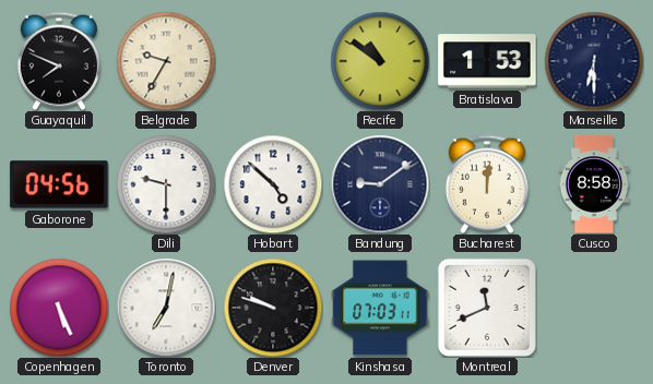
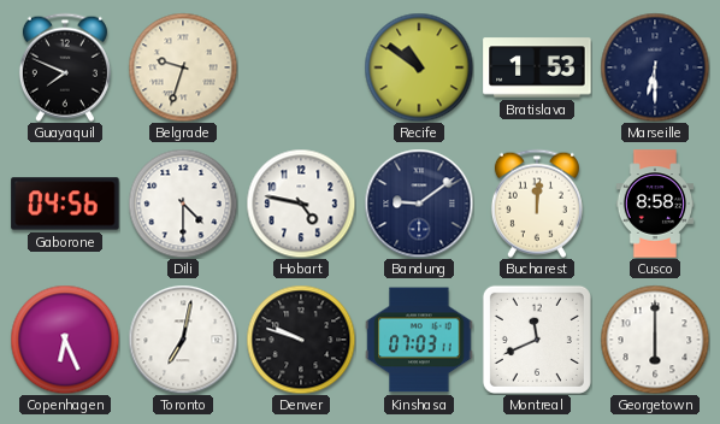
Belgrade: 9:35 -> 9:33 (183, 67)
Dili: 9:30 -> 4:30 (183, 204)
Hobart: 4:52 -> 4:47 (301, 204)
Copenhagen: 5:26 -> 6:26 (65, 340)
Georgetown: none -> 6:00 (655, 340)
